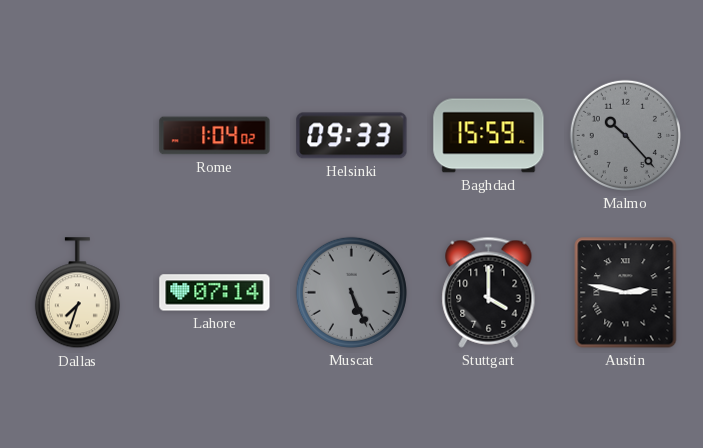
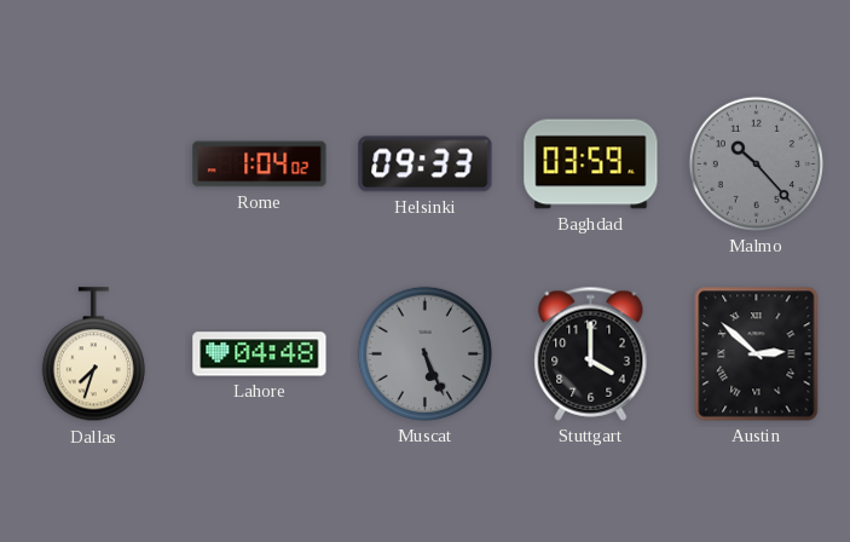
Baghdad: 15:59 -> 03:59 (591, 165)
Lahore: 07:14 -> 04:48 (260, 354)
Austin: 2:47 -> 2:52 (757, 354)
